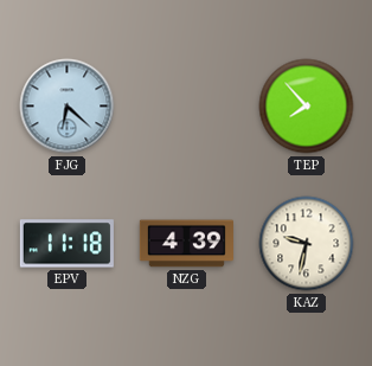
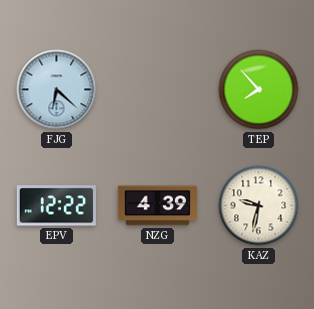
EPV: 11:18 -> 12:22 (56, 206)
